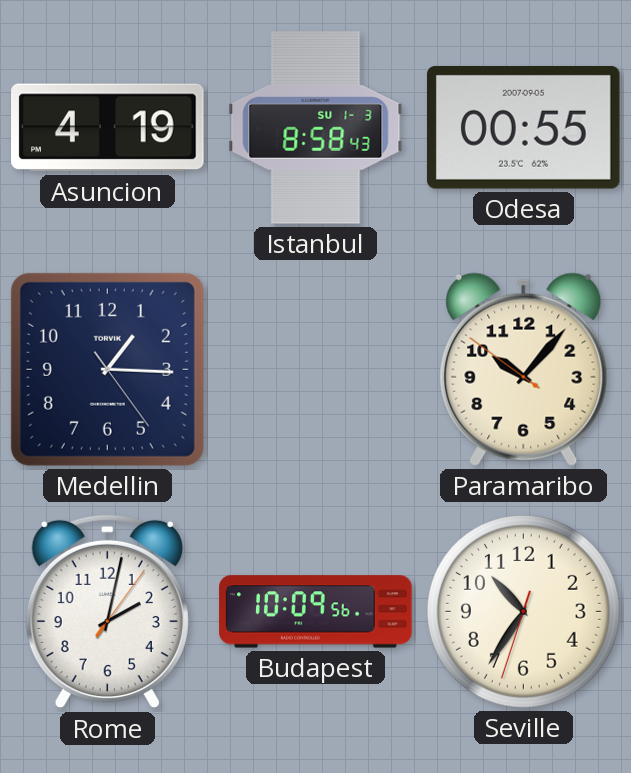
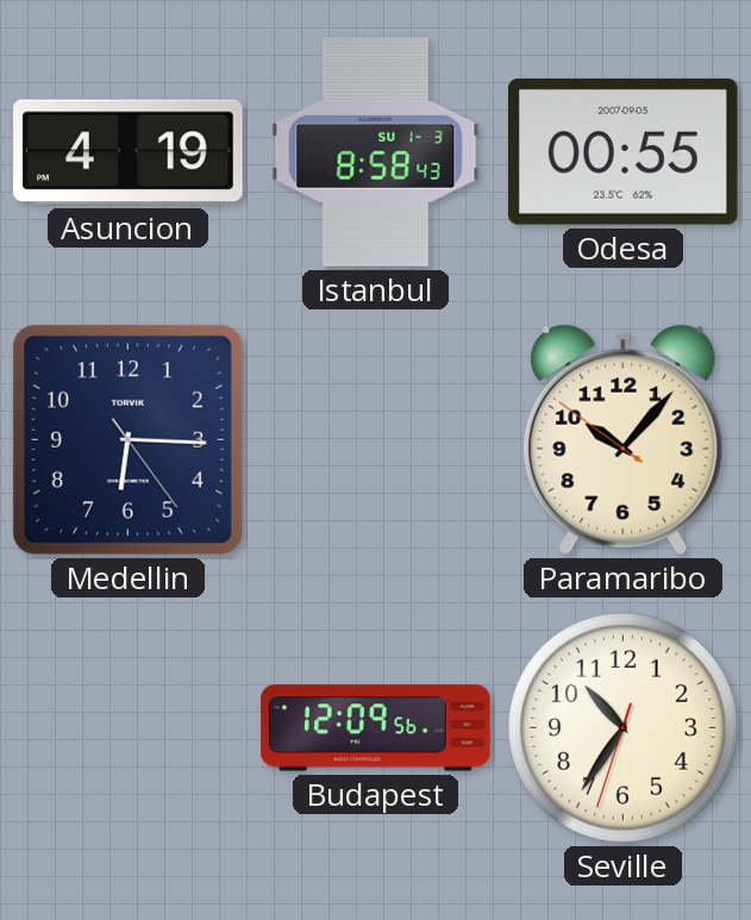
Medellin: 1:15 -> 6:15 (127, 439)
Rome: 2:02 -> none (107, 612)
Budapest: 10:09 -> 12:09 (376, 728)
